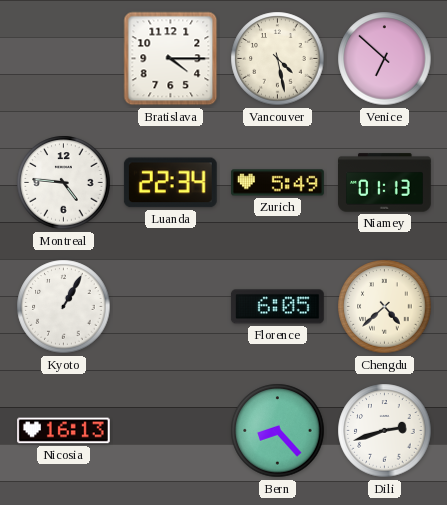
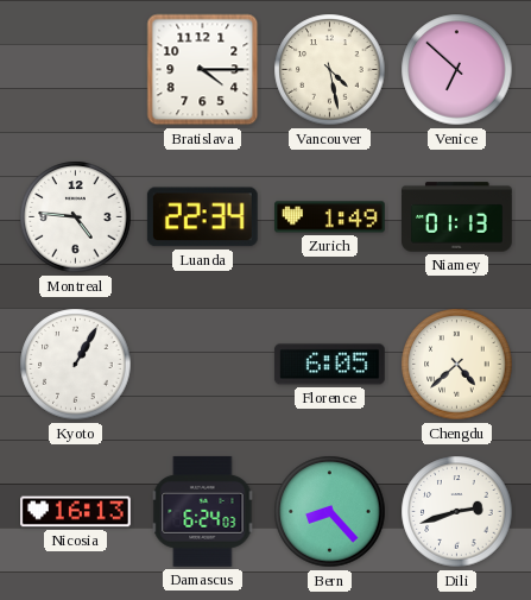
Zurich: 5:49 -> 1:49 (330, 217)
Damascus: none -> 6:24 (203, 511)
